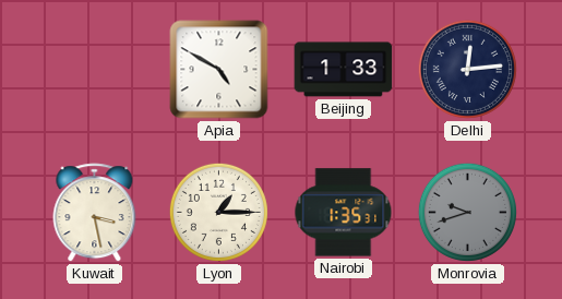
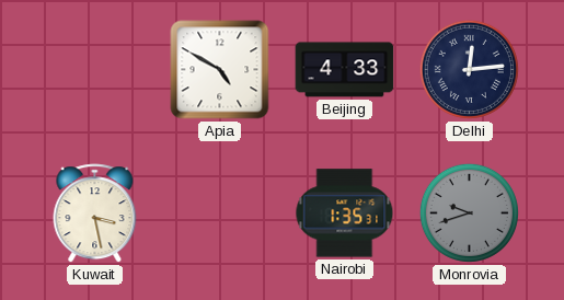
Beijing: 1:33 -> 4:33 (345, 70)
Lyon: 1:15 -> none (218, 212)
